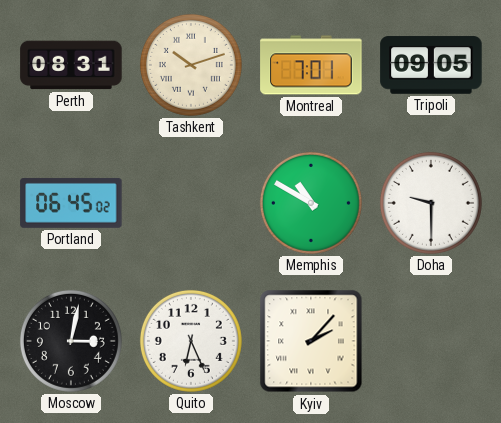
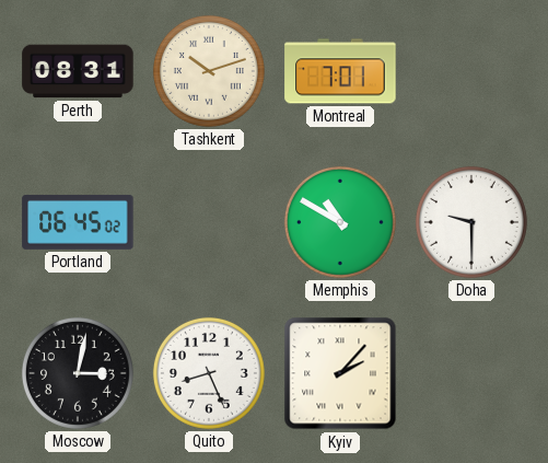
Tripoli: 09:05 -> none (431, 65)
Quito: 6:26 -> 8:26 (209, 373)
